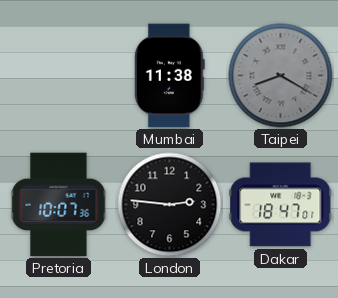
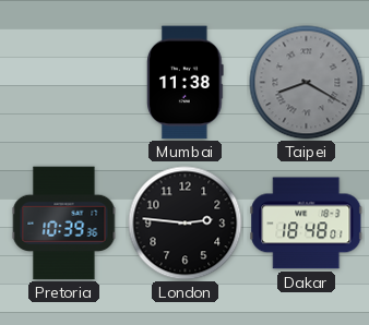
Pretoria: 10:07 -> 10:39 (64, 224)
Dakar: 18:47 -> 18:48 (307, 224)
